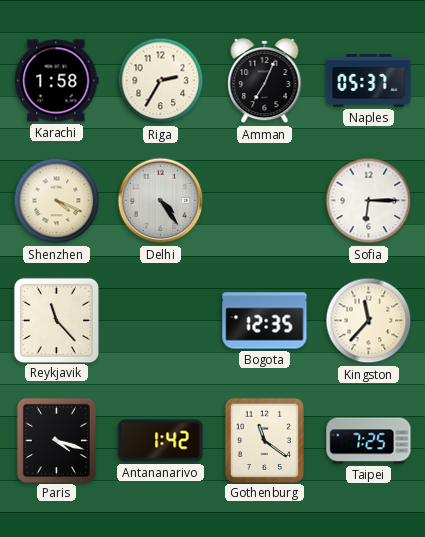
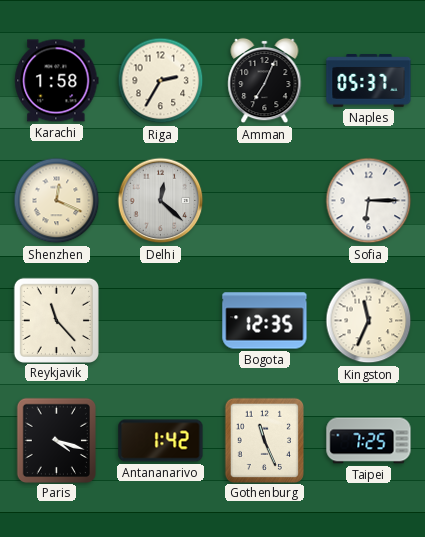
Shenzhen: 4:19 -> 12:19 (57, 201)
Delhi: 4:24 -> 12:22 (161, 201)
Kingston: 11:37 -> 11:34 (369, 321)
Gothenburg: 11:21 -> 11:26 (264, 440)
